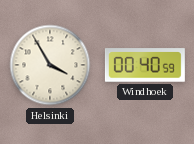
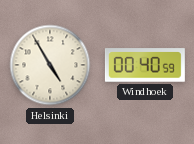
Helsinki: 3:55 -> 4:55 (50, 65)
